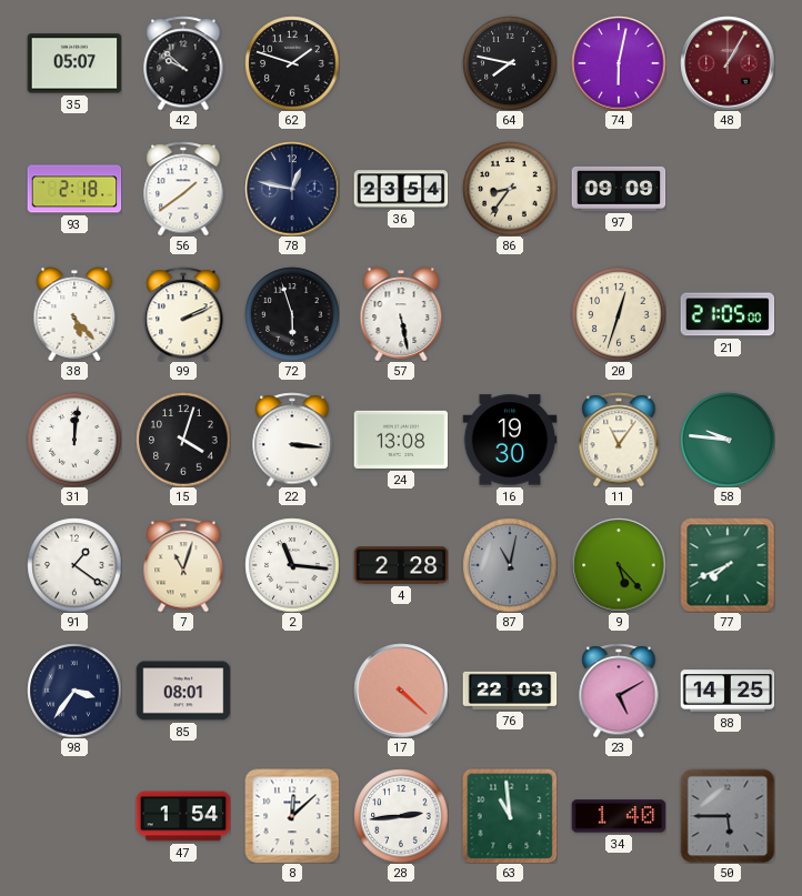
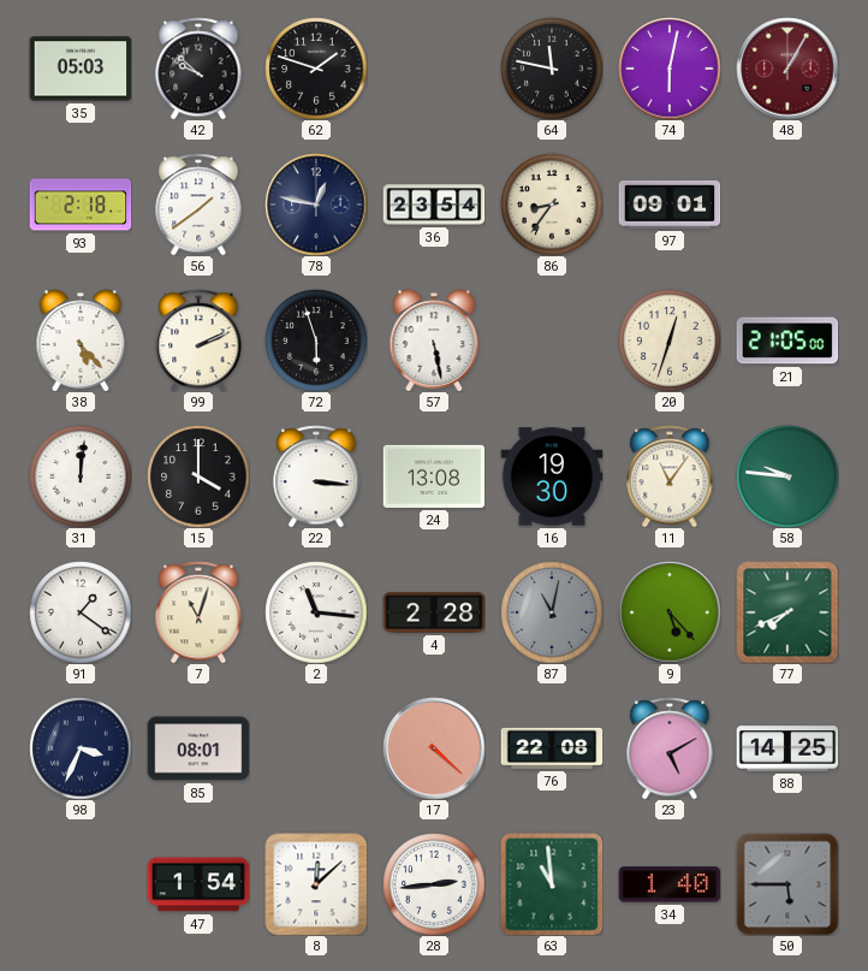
35: 05:07 -> 05:03 (81, 69)
64: 7:47 -> 11:47 (552, 69)
97: 09:09 -> 09:01 (670, 205)
15: 4:03 -> 4:00 (198, 476)
98: 3:36 -> 3:34 (81, 748)
76: 22:03 -> 22:08 (552, 748)
